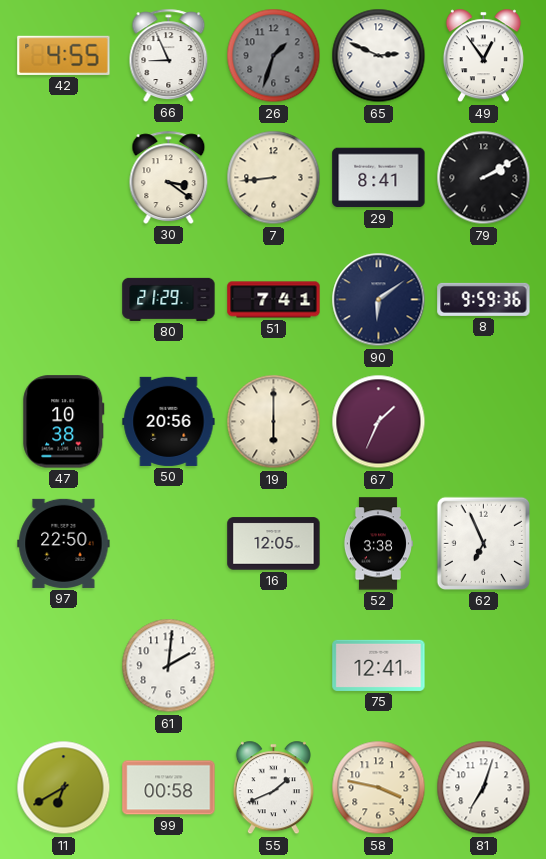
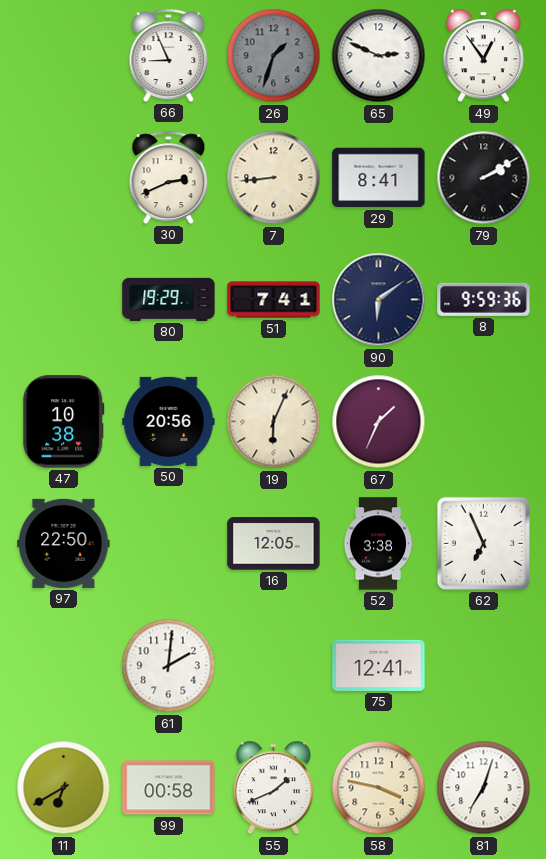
42: 4:55 -> none (64, 55)
30: 3:21 -> 2:41 (169, 177)
80: 21:29 -> 19:29 (169, 299)
19: 6:00 -> 6:04 (274, 422)
